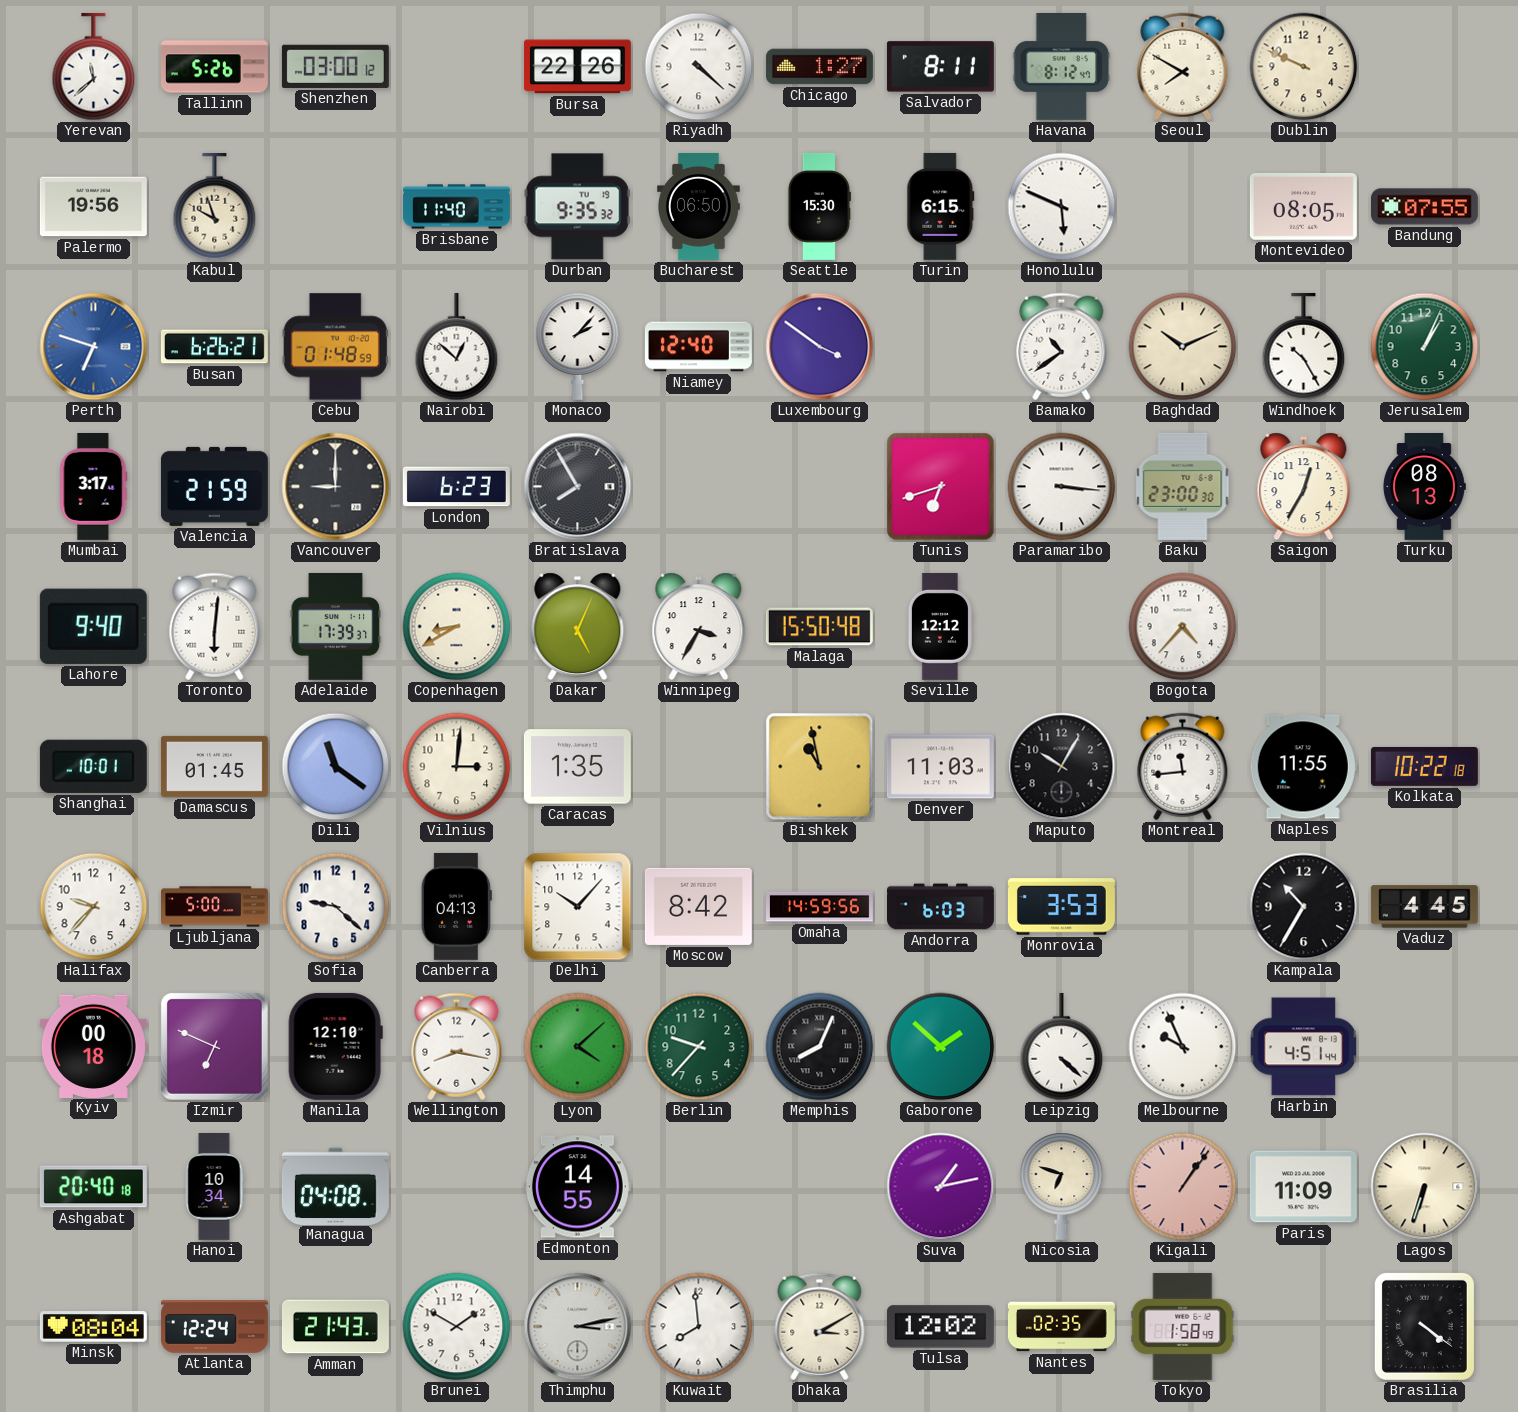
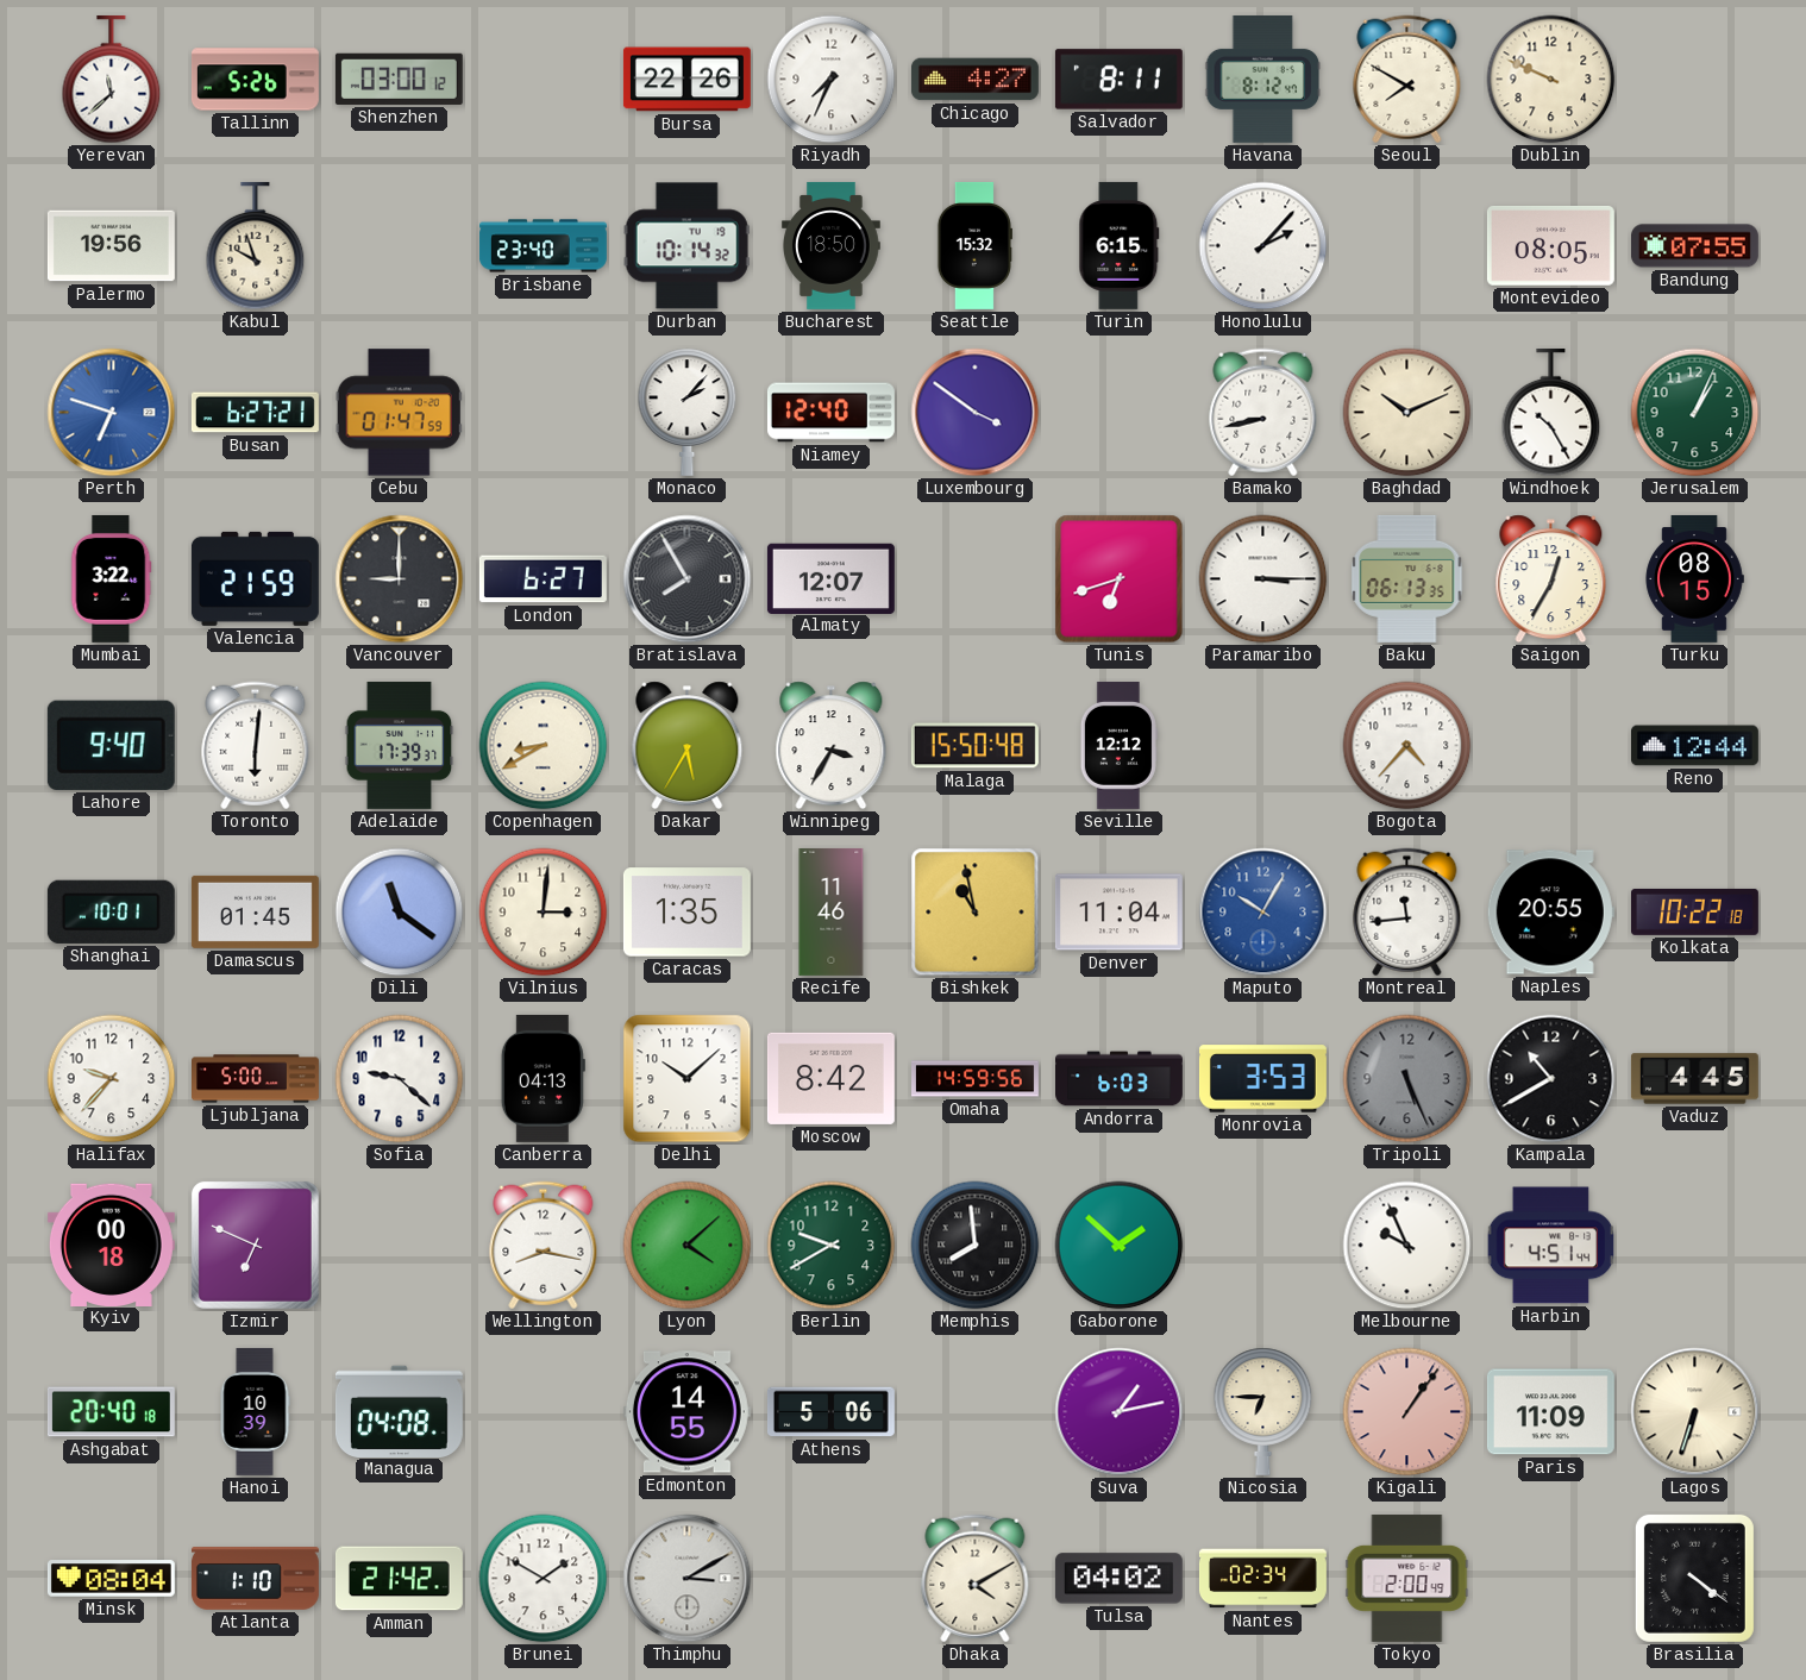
Riyadh: 4:22 -> 7:34 (832, 80)
Chicago: 1:27 -> 4:27 (974, 80)
Brisbane: 11:40 -> 23:40 (544, 246)
Durban: 9:35 -> 10:14 (686, 246)
Bucharest: 06:50 -> 18:50 (832, 245)
Seattle: 15:30 -> 15:32 (974, 245)
Honolulu: 5:49 -> 2:07 (1263, 246)
Busan: 6:26 -> 6:27 (255, 413)
Cebu: 01:48 -> 01:47 (399, 413)
Nairobi: 12:52 -> none (457, 347)
Bamako: 10:39 -> 8:43 (1263, 413)
Mumbai: 3:17 -> 3:22 (112, 578)
London: 6:23 -> 6:27 (543, 579)
Almaty: none -> 12:07 (830, 578)
Paramaribo: 3:16 -> 3:15 (1263, 579)
Baku: 23:00 -> 06:13 (1407, 578)
Turku: 08:13 -> 08:15 (1694, 578)
Dakar: 5:04 -> 5:35 (688, 746)
Reno: none -> 12:44 (1694, 746)
Recife: none -> 11:46 (832, 911)
Denver: 11:03 -> 11:04 (1118, 913)
Maputo dial: black -> blue (1263, 913)
Naples: 11:55 -> 20:55 (1550, 913)
Delhi: 10:07 -> 10:08 (688, 1079)
Tripoli: none -> 5:26 (1407, 1079)
Kampala: 10:35 -> 10:40 (1551, 1079)
Manila: 12:10 -> none (335, 1046)
Berlin: 9:37 -> 9:40 (832, 1246)
Memphis: 8:04 -> 7:59 (976, 1246)
Leipzig: 4:22 -> none (1062, 1047)
Hanoi: 10:34 -> 10:39 (255, 1411)
Athens: none -> 5:06 (830, 1412)
Nicosia: 6:48 -> 6:45 (1263, 1411)
Atlanta: 12:24 -> 1:10 (255, 1579)
Amman: 21:43 -> 21:42 (399, 1579)
Thimphu: 3:13 -> 3:10 (688, 1579)
Kuwait: 7:59 -> none (699, 1327)
Dhaka: 3:10 -> 4:10 (976, 1579)
Tulsa: 12:02 -> 04:02 (1118, 1579)
Nantes: 02:35 -> 02:34 (1262, 1579)
Tokyo: 1:58 -> 2:00 (1407, 1578)
